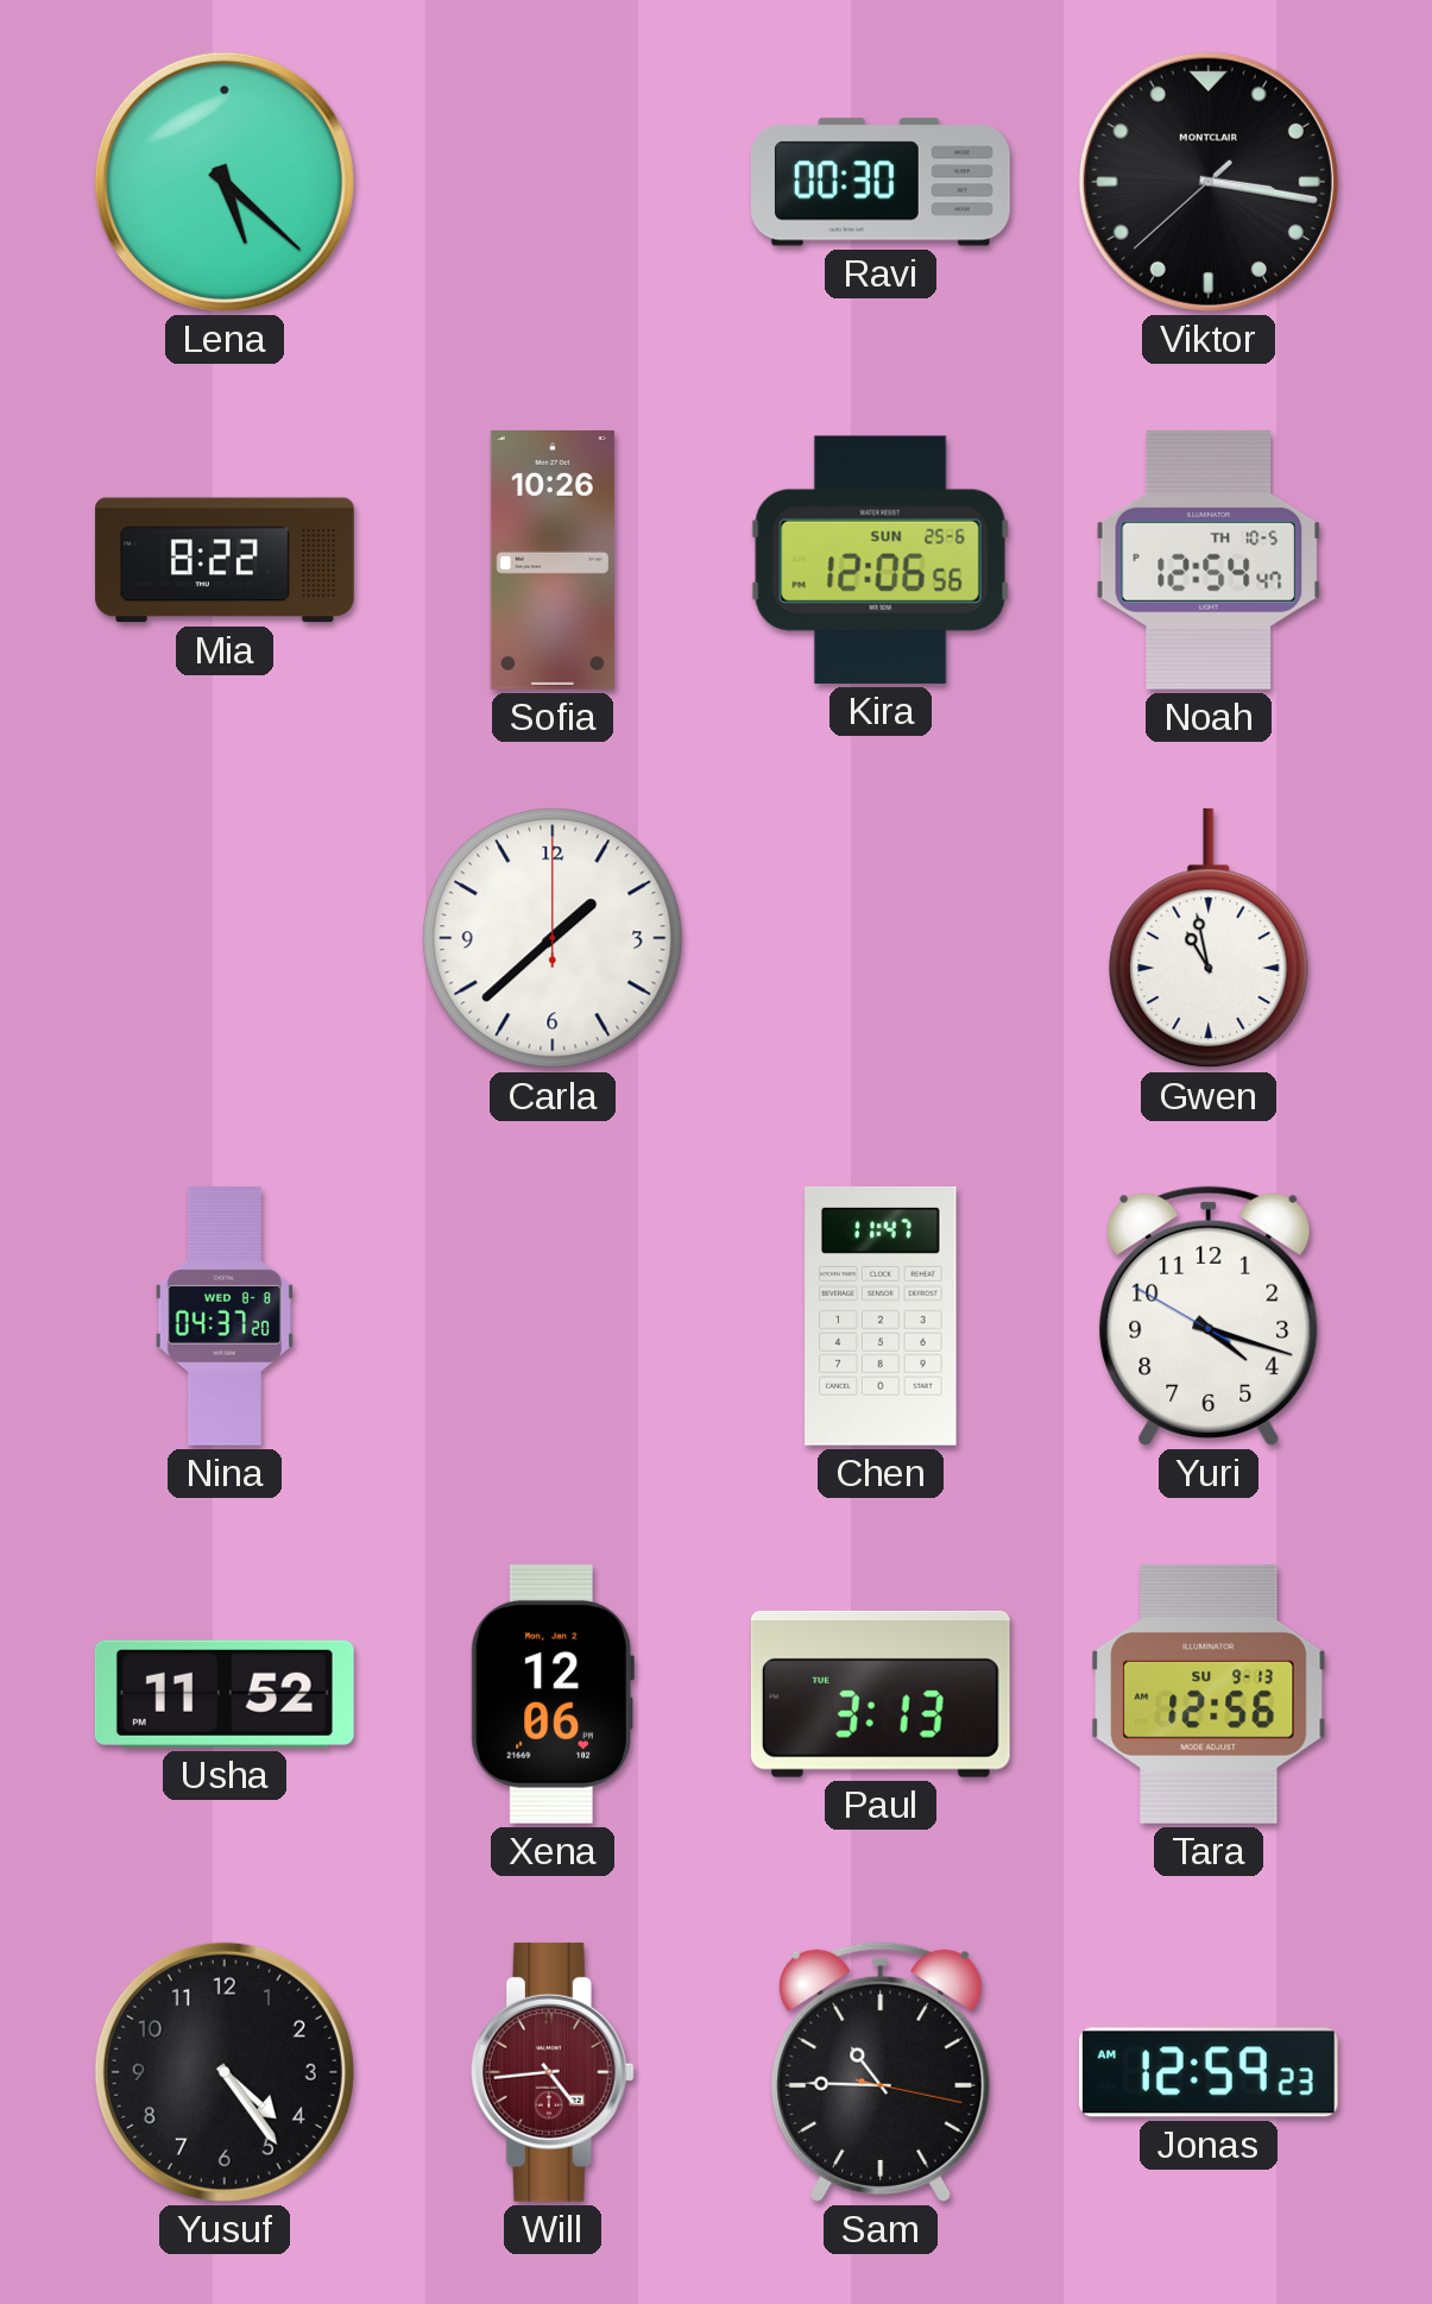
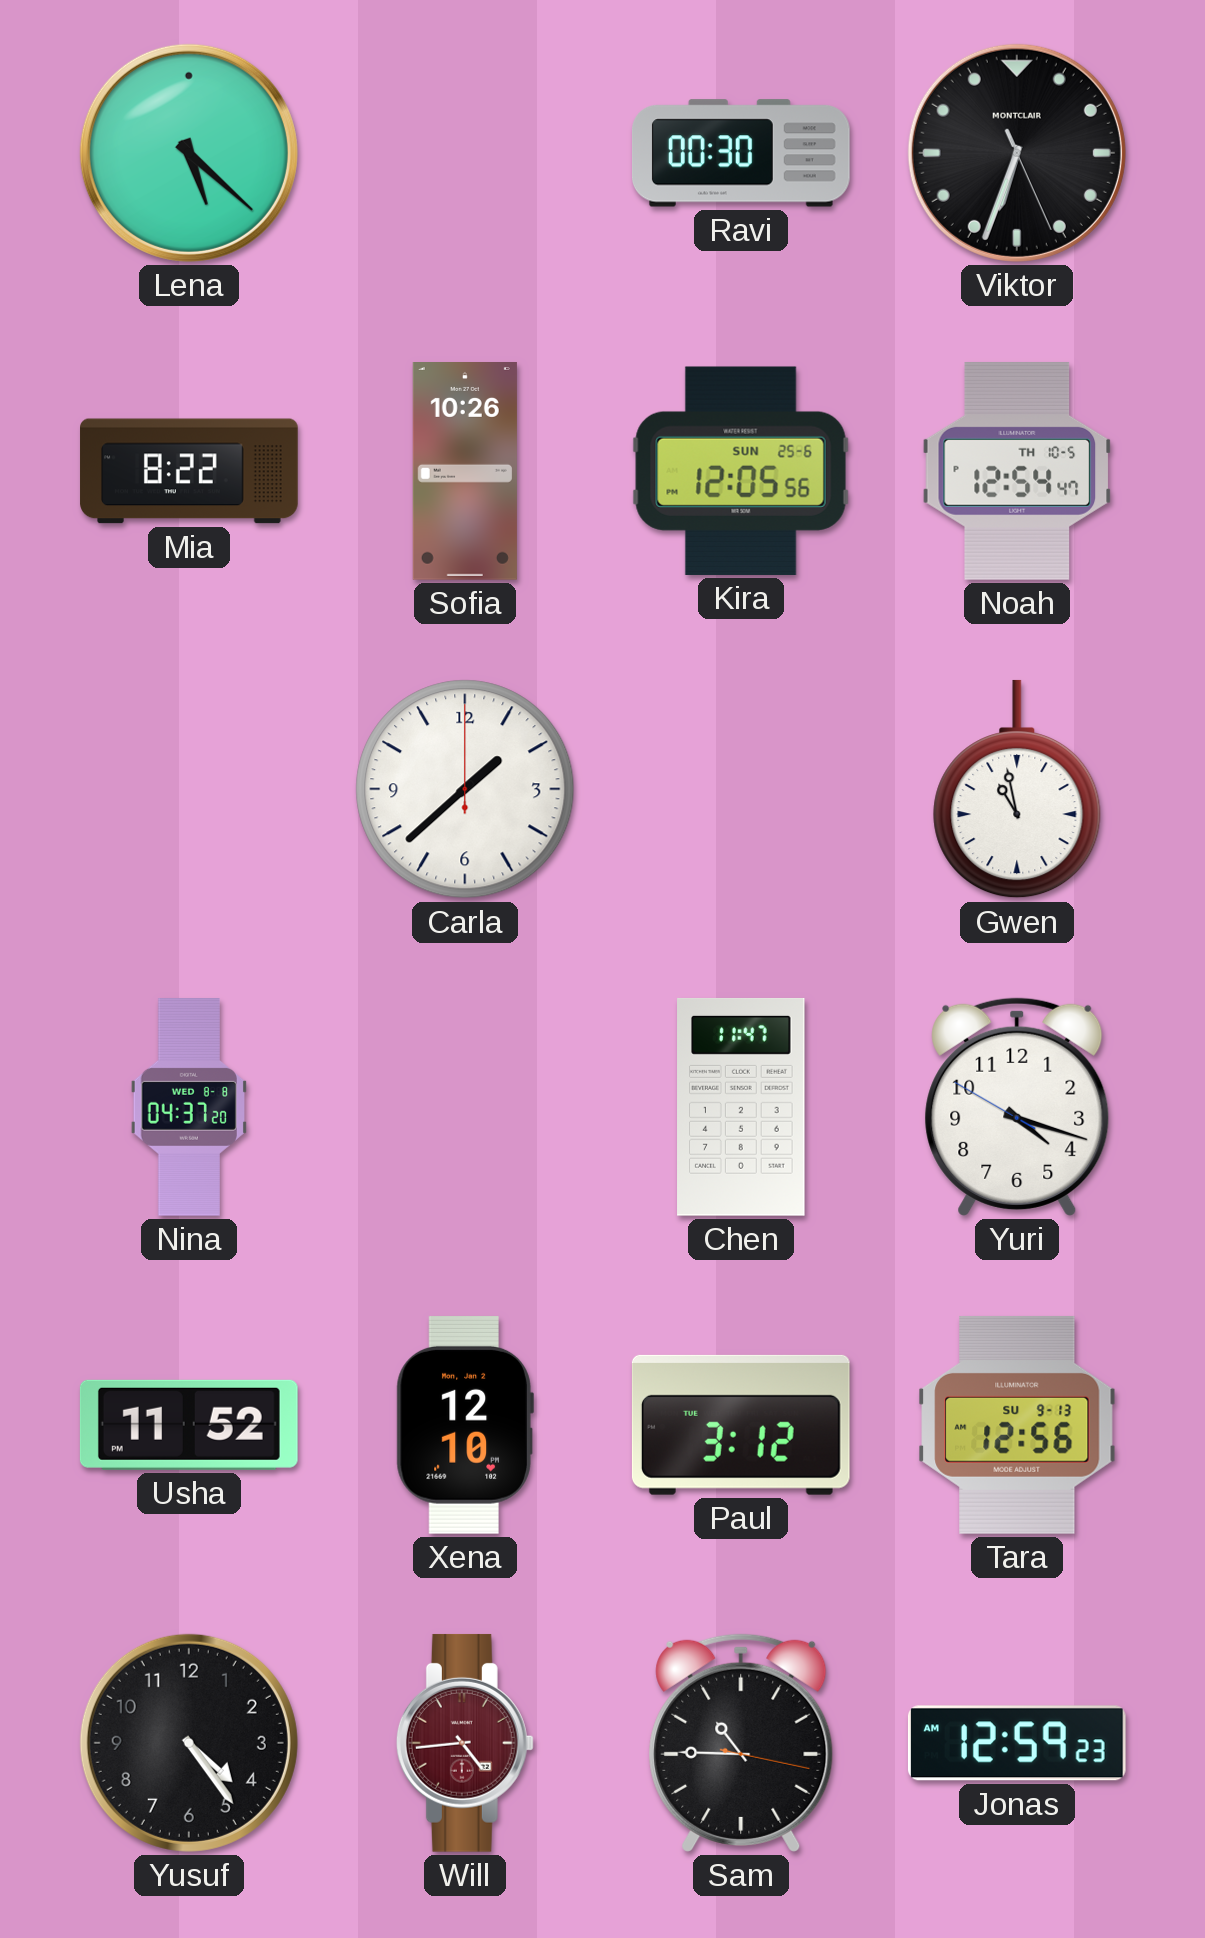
Viktor: 3:16 -> 6:33 (1017, 153)
Kira: 12:06 -> 12:05 (741, 471)
Xena: 12:06 -> 12:10 (465, 1425)
Paul: 3:13 -> 3:12 (741, 1425)
